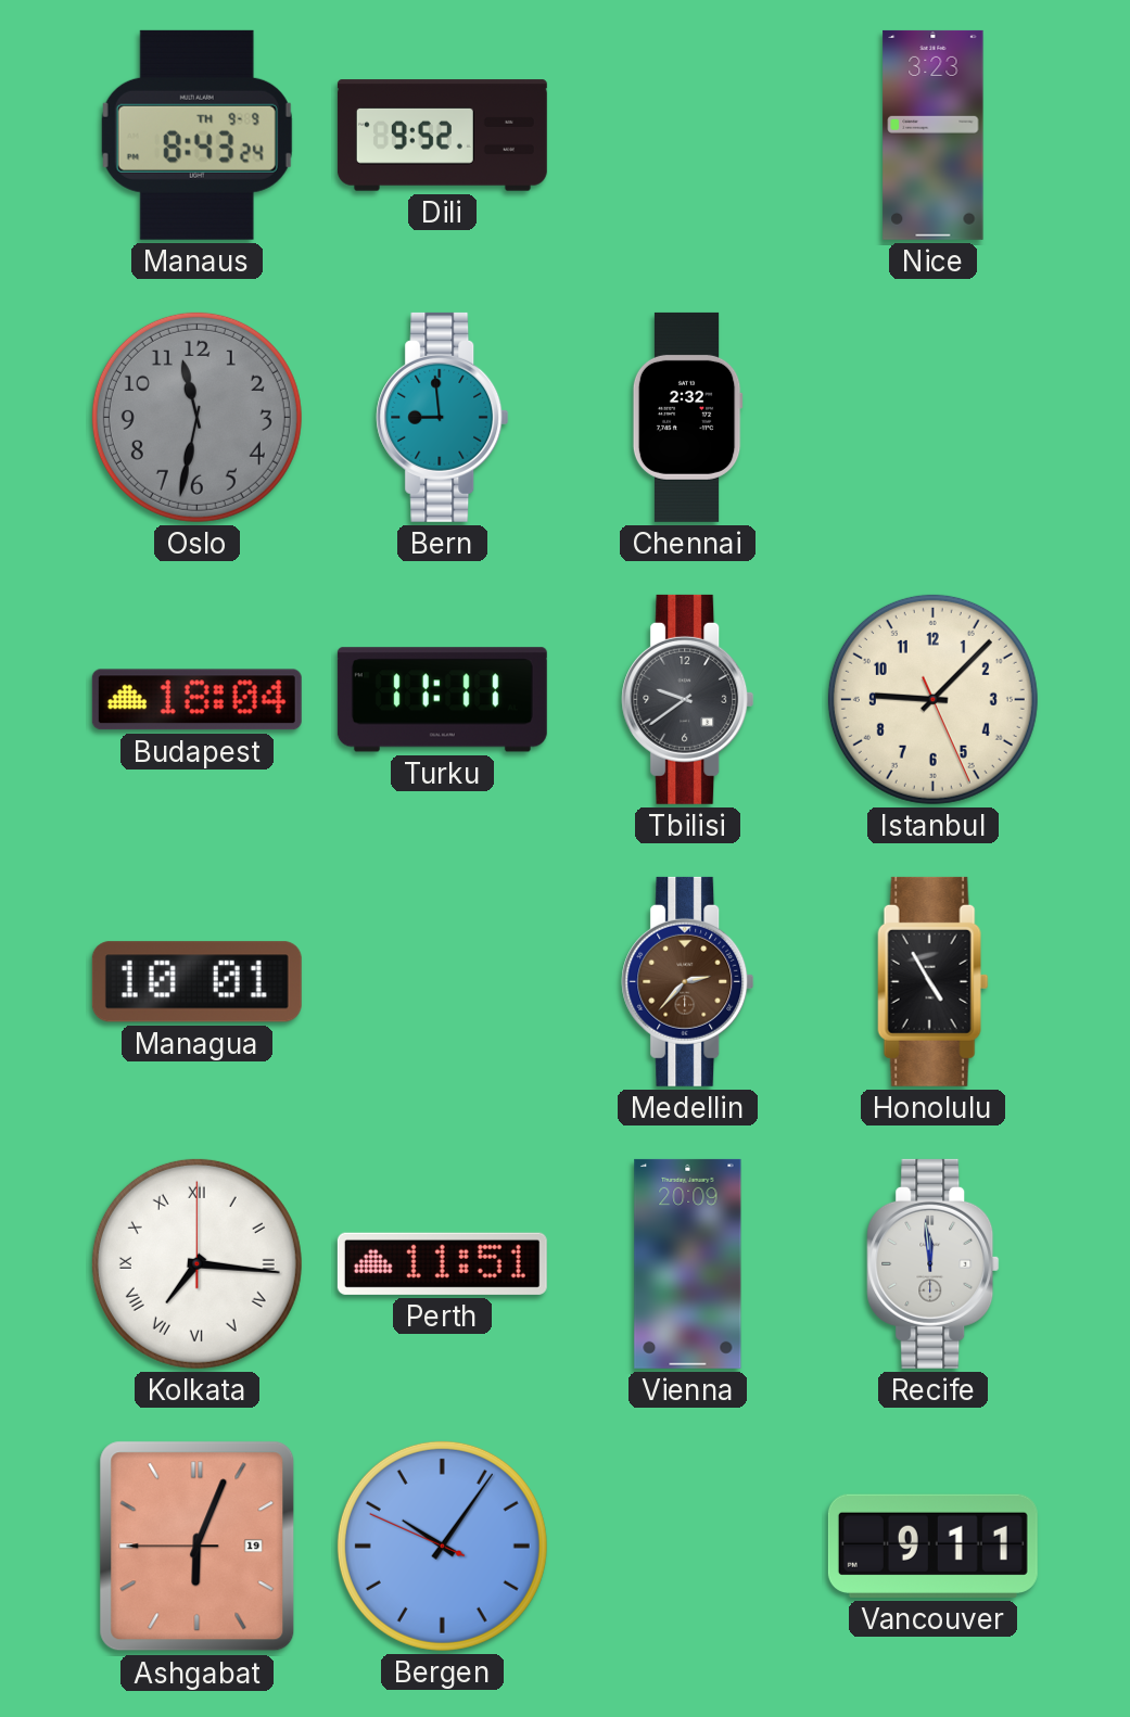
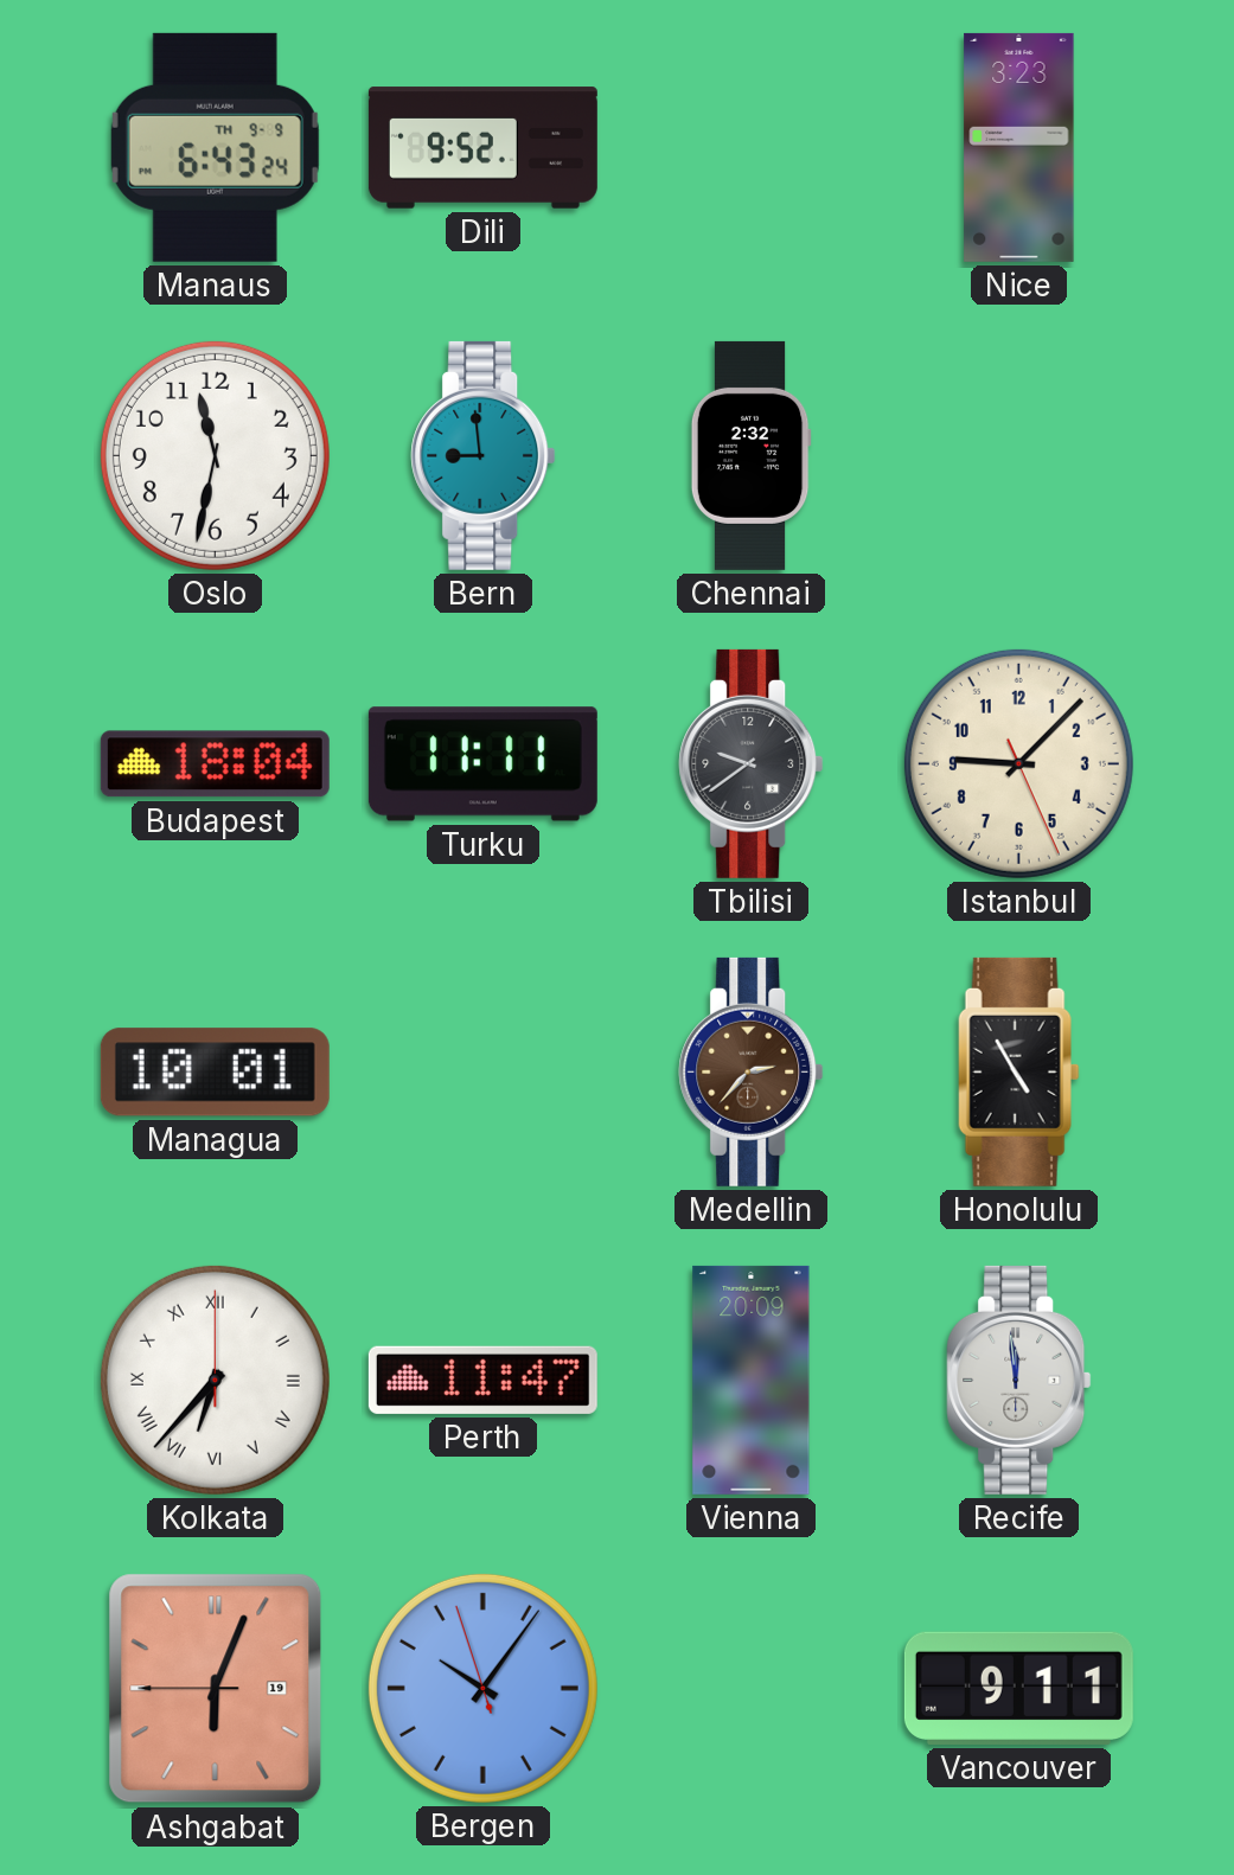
Manaus: 8:43 -> 6:43 (215, 147)
Oslo dial: grey -> white (215, 455)
Kolkata: 7:16 -> 6:37 (215, 1380)
Perth: 11:51 -> 11:47 (482, 1380)
Bergen: 10:05:49 -> 10:05:57 (482, 1688)
